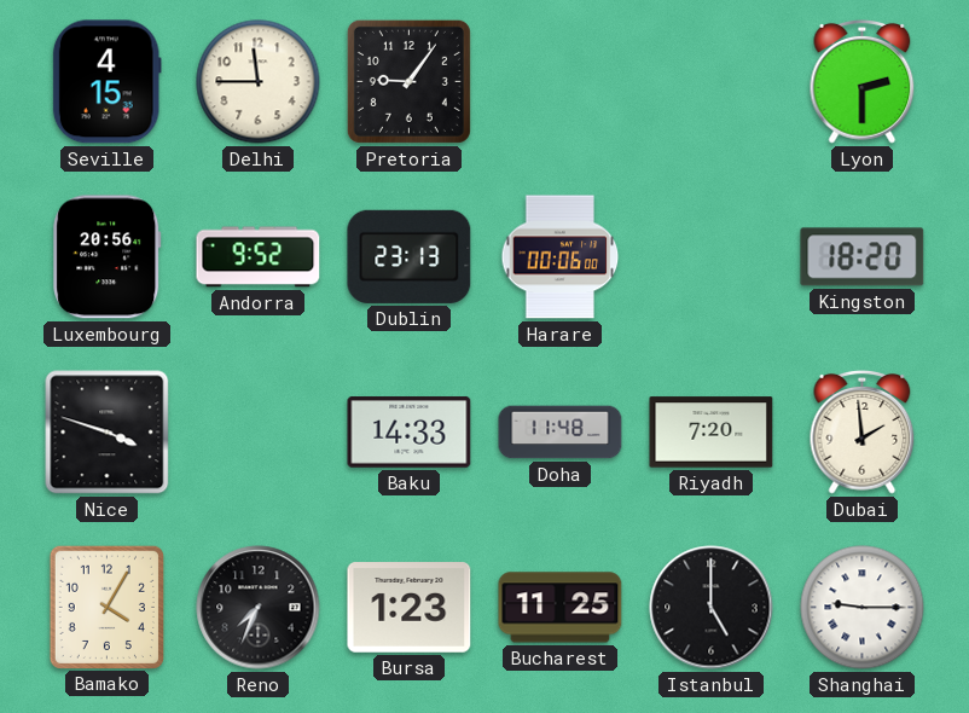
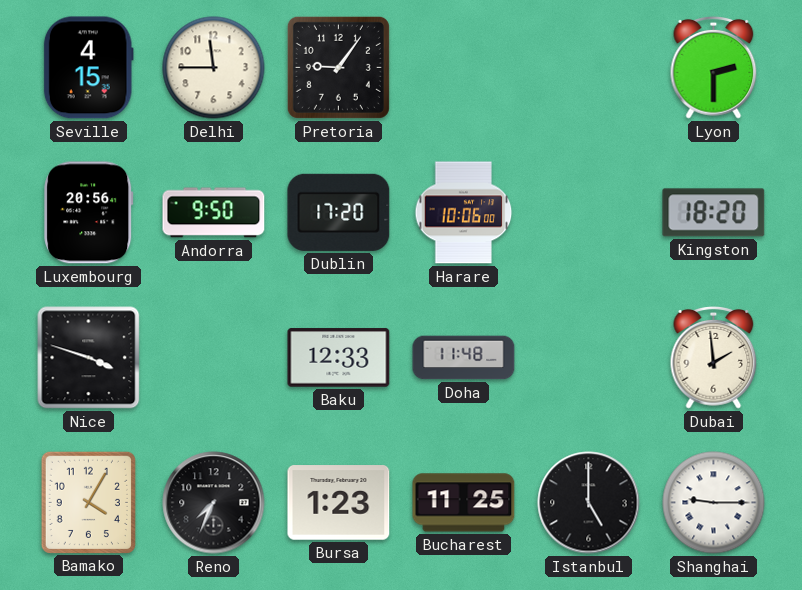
Andorra: 9:52 -> 9:50 (214, 213)
Dublin: 23:13 -> 17:20 (339, 212)
Harare: 00:06 -> 10:06 (464, 213)
Baku: 14:33 -> 12:33 (339, 358)
Riyadh: 7:20 -> none (712, 433)
